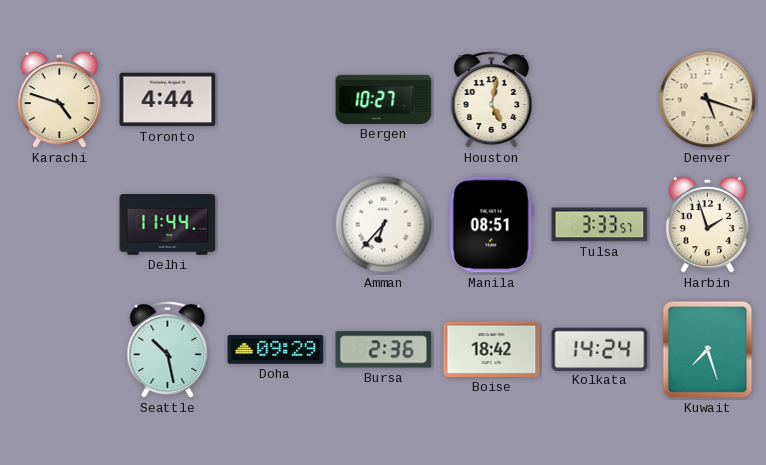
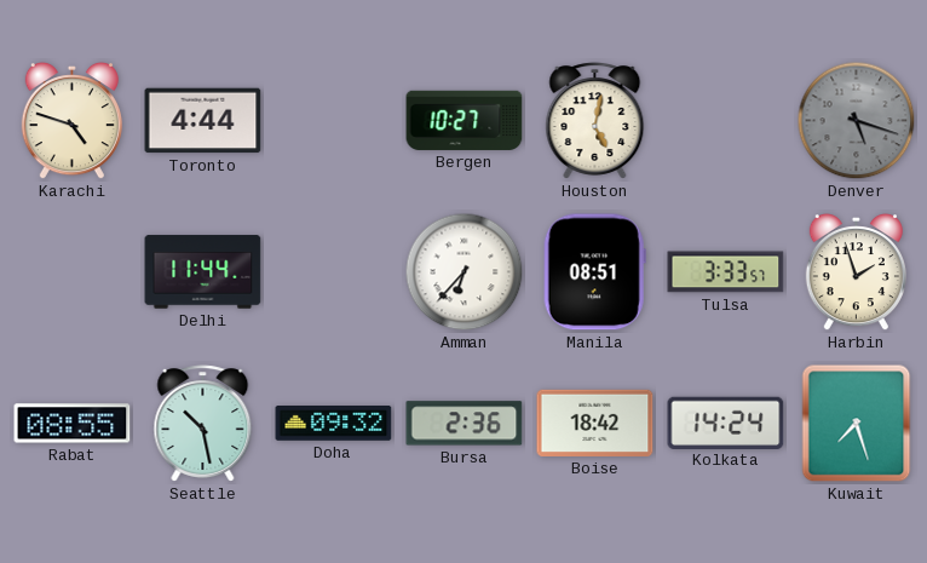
Denver dial: cream -> grey (857, 121)
Rabat: none -> 08:55 (73, 424)
Doha: 09:29 -> 09:32 (334, 424)
